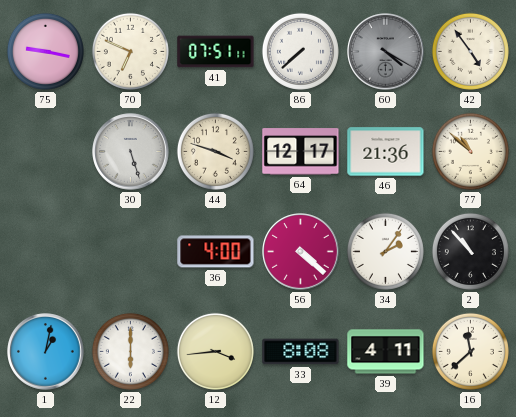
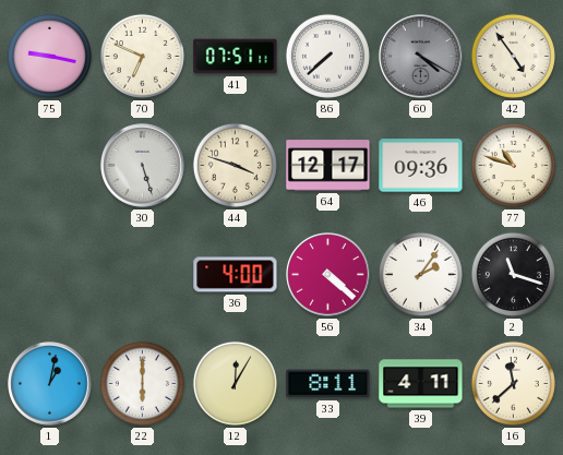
46: 21:36 -> 09:36 (421, 166)
77: 10:52 -> 10:48 (513, 165)
2: 10:53 -> 11:18 (513, 274)
12: 3:44 -> 12:05 (235, 383)
33: 8:08 -> 8:11 (328, 384)
